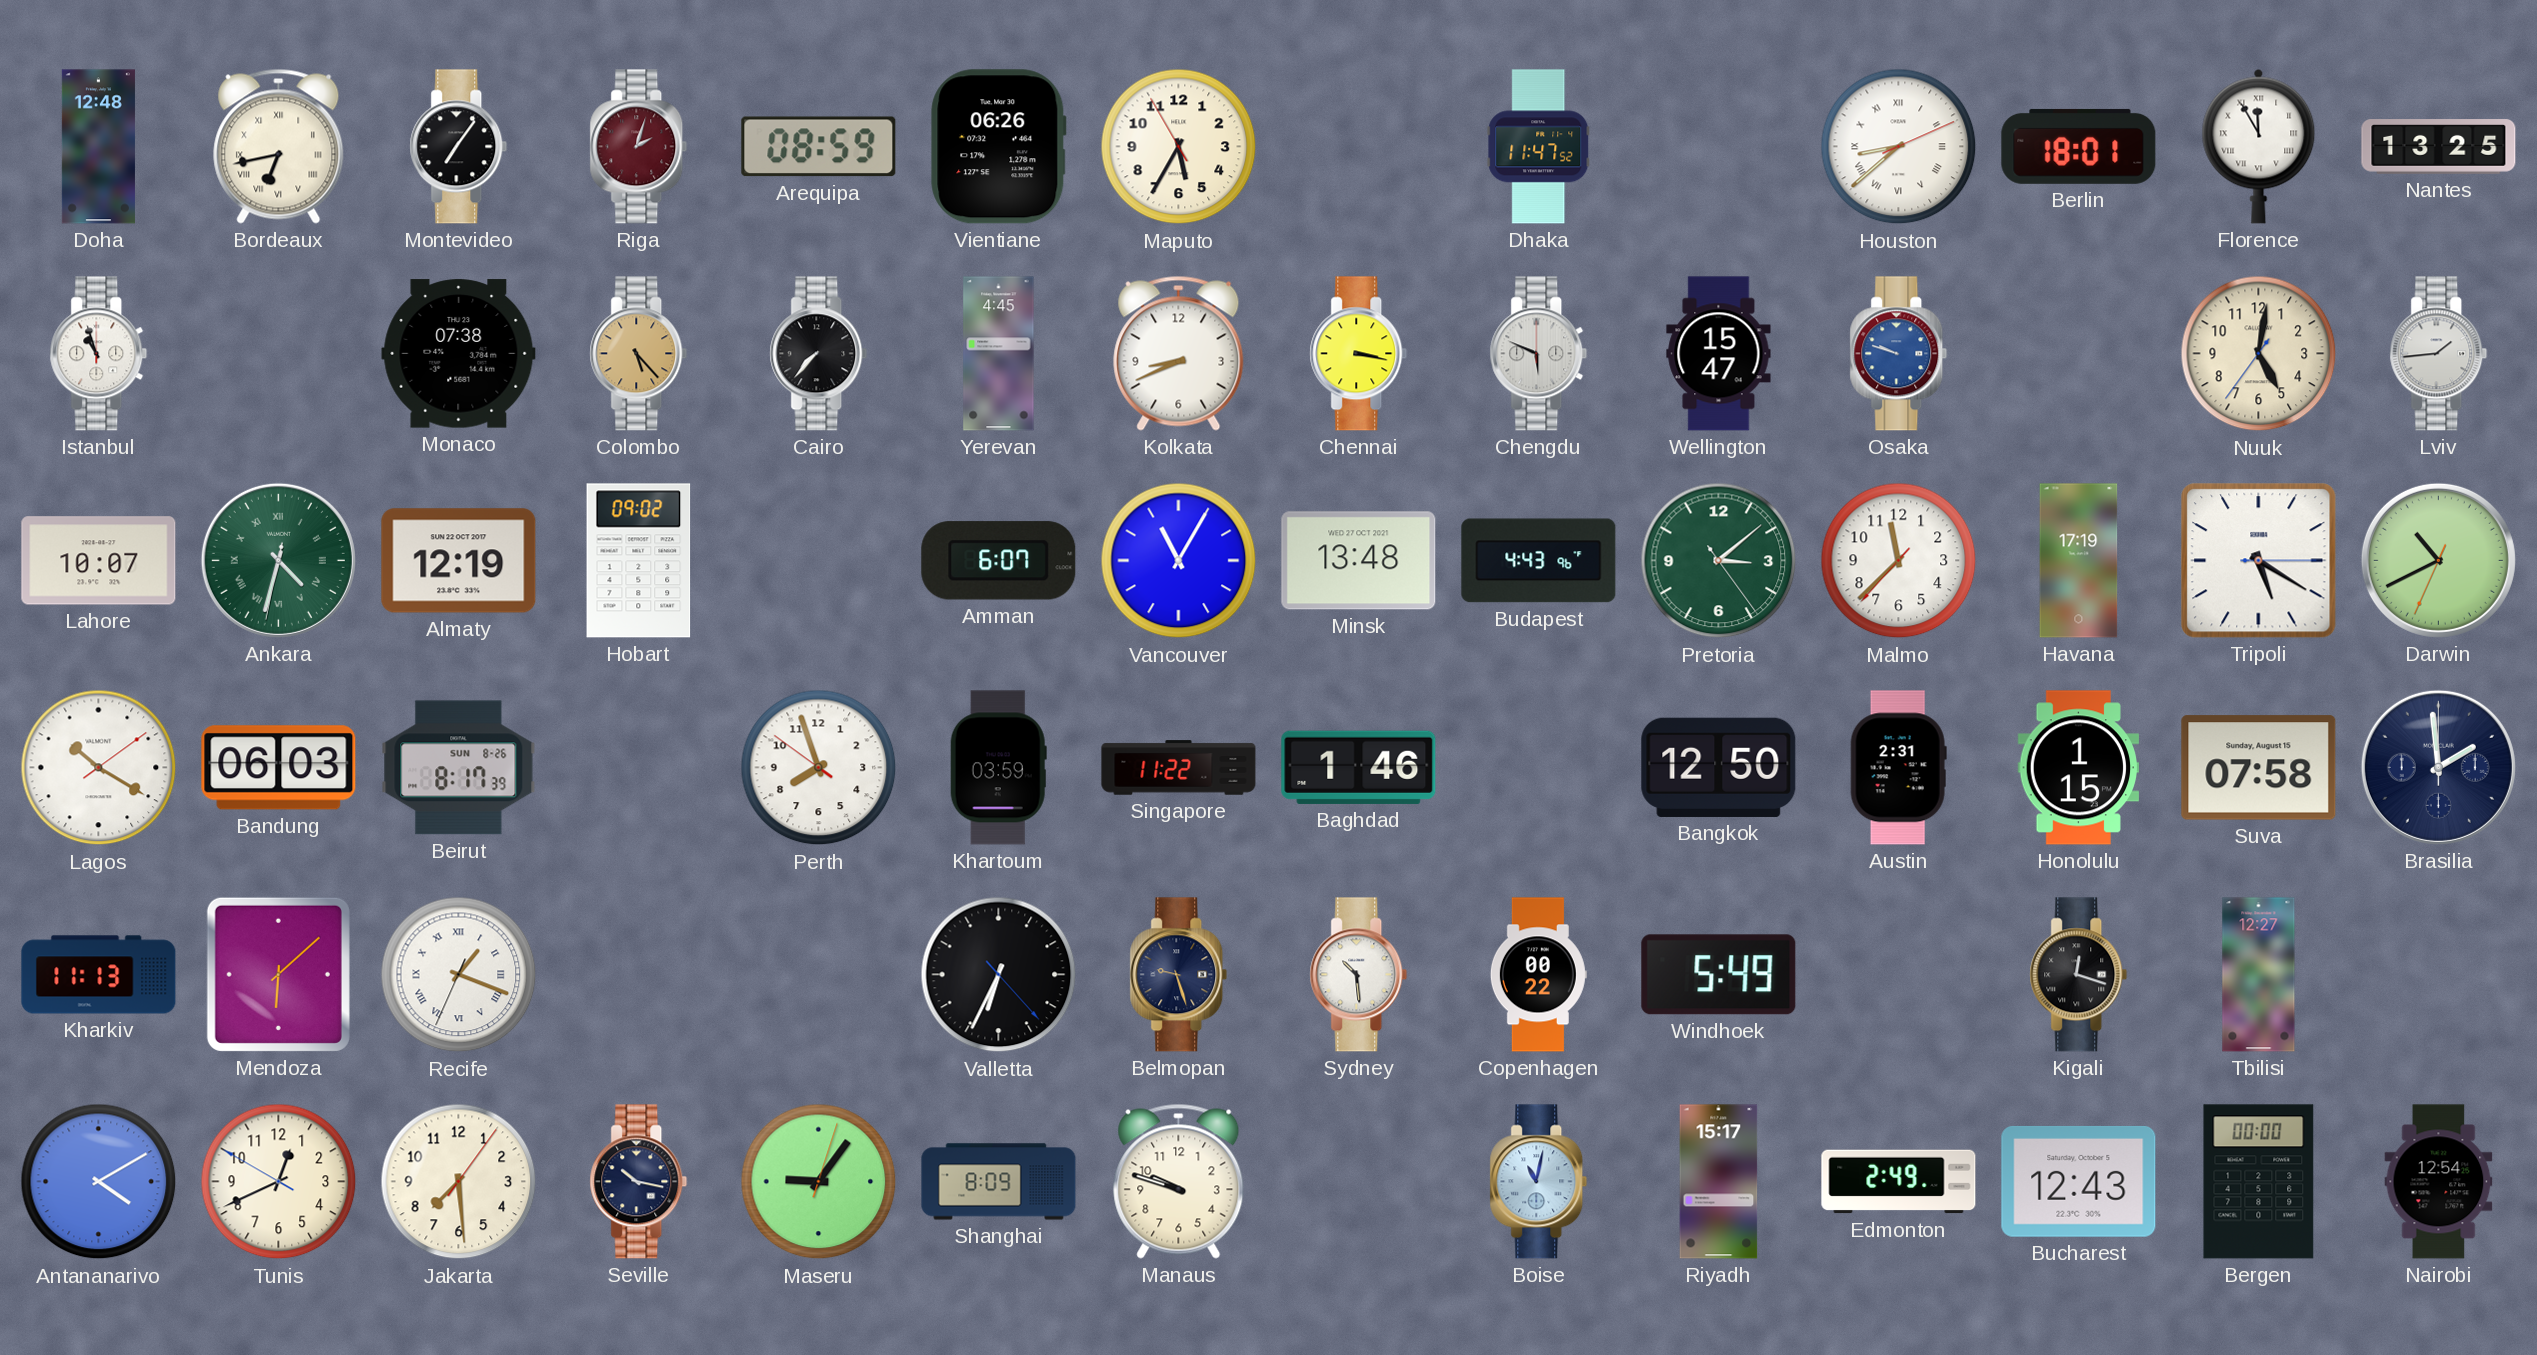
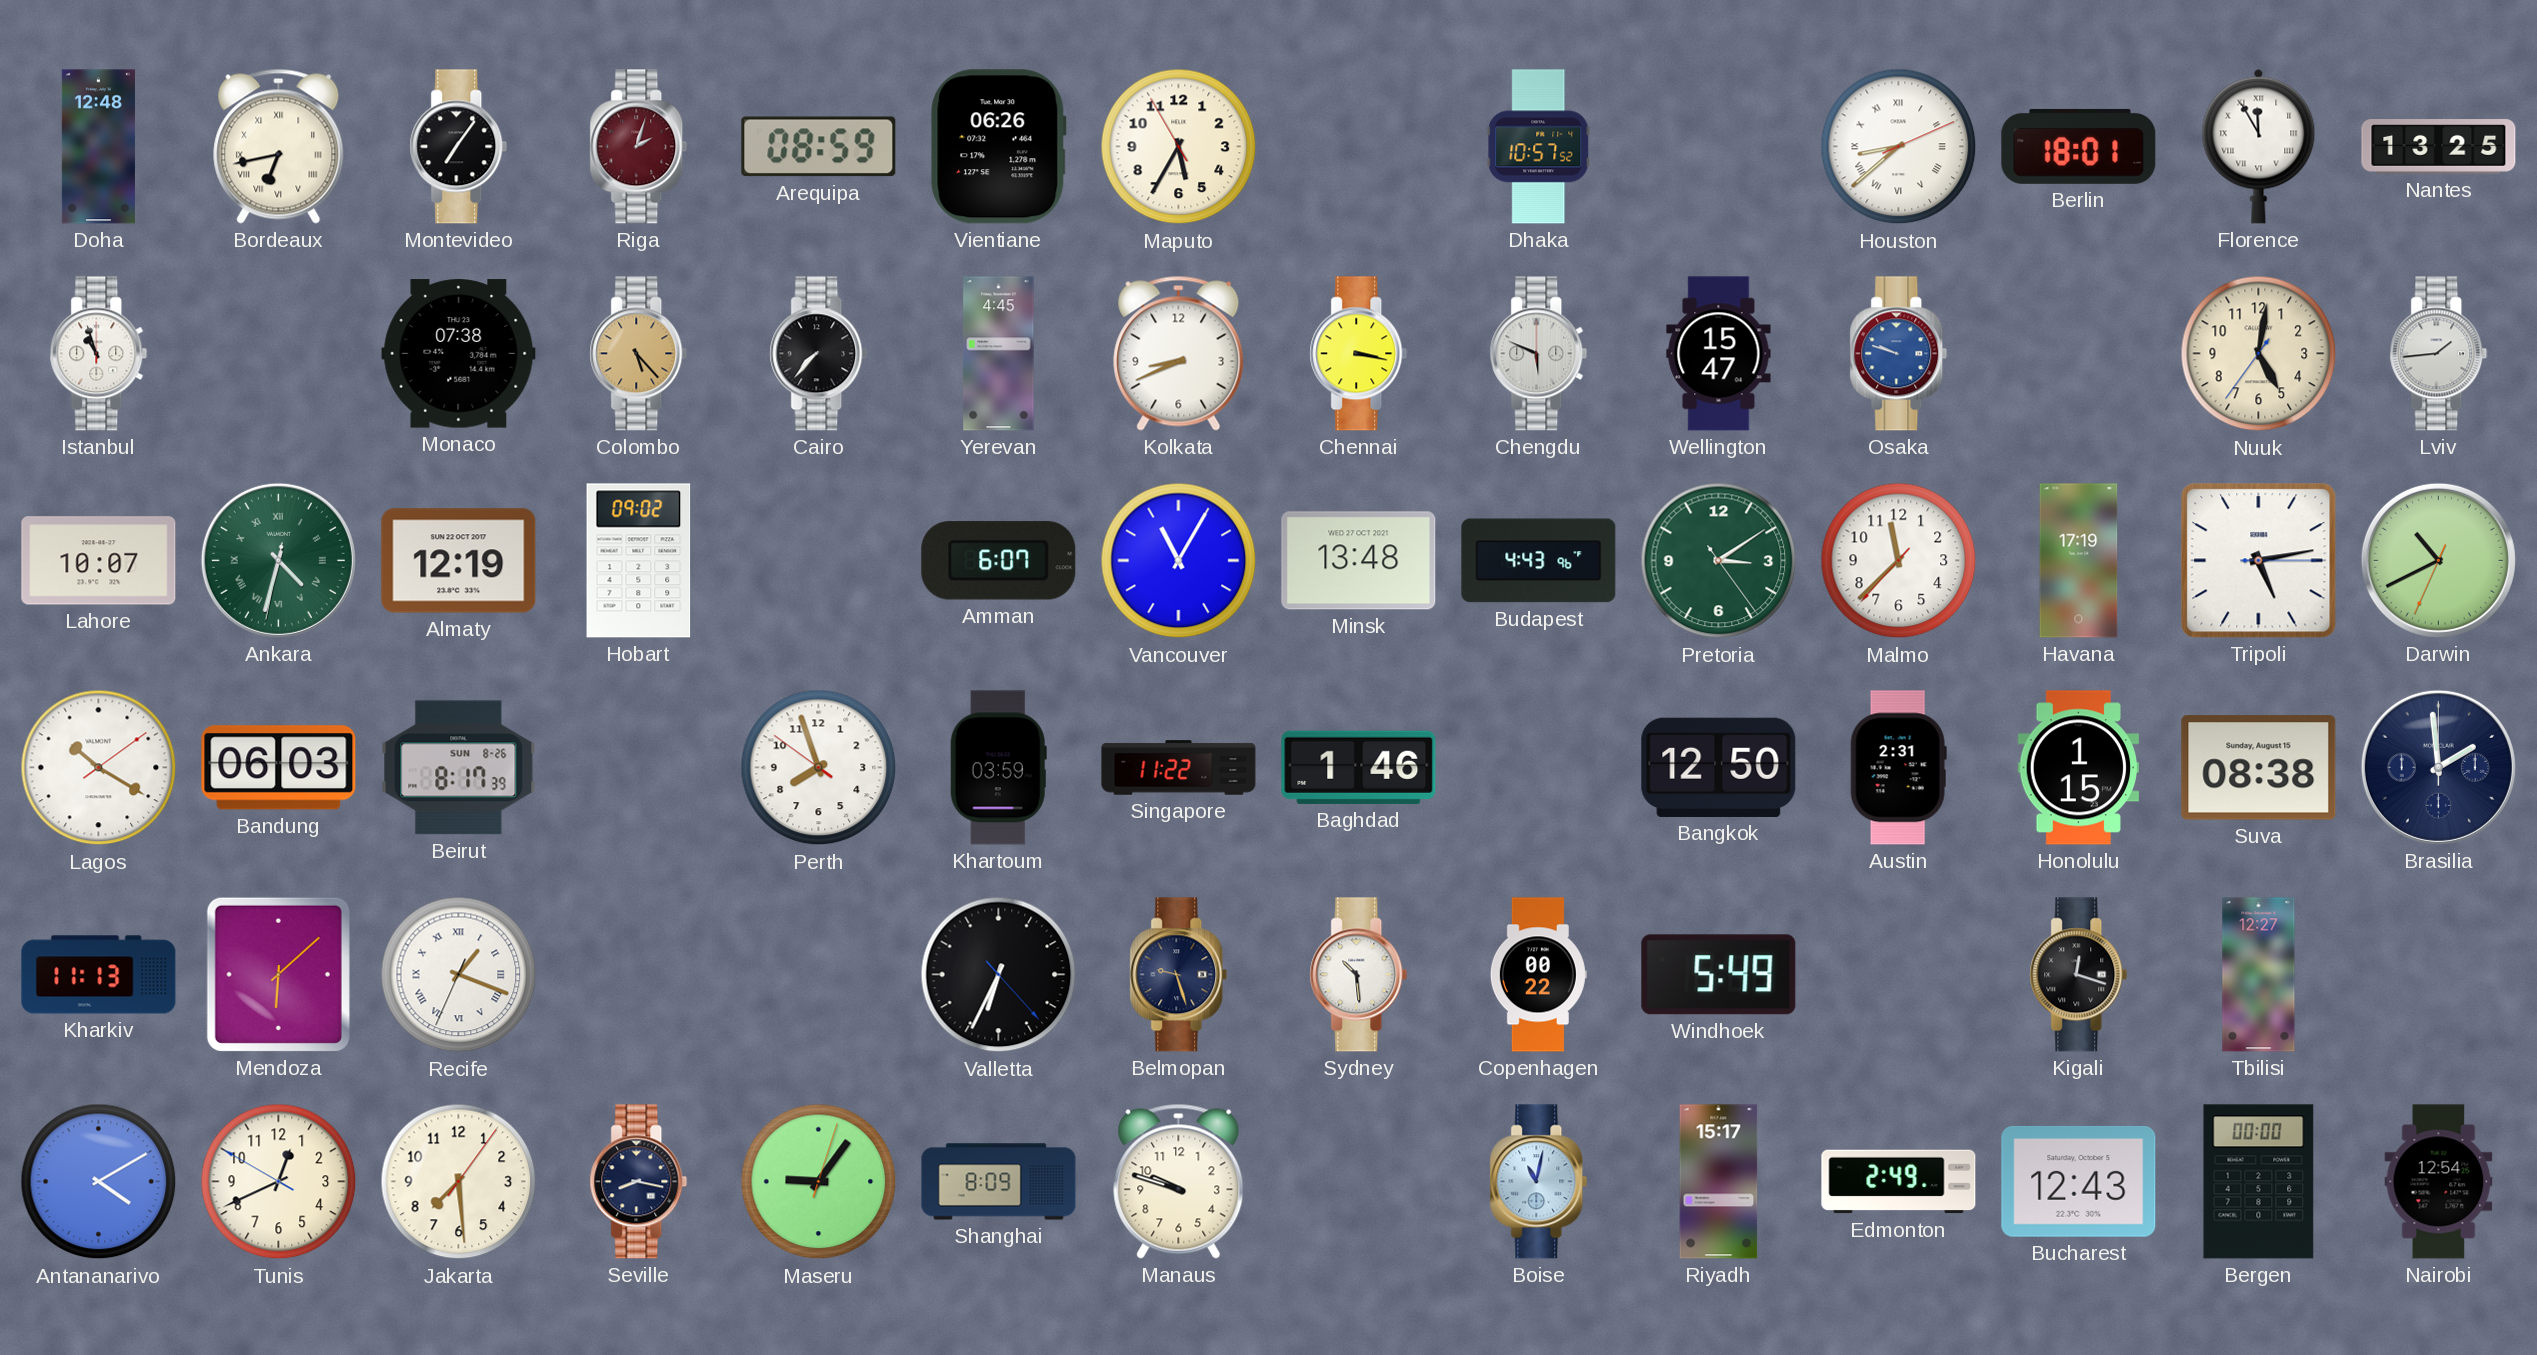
Dhaka: 11:47 -> 10:57 (1539, 147)
Pretoria: 3:08 -> 3:09 (1719, 561)
Tripoli: 5:20 -> 5:13 (2259, 561)
Suva: 07:58 -> 08:38 (2259, 768)
Seville: 10:17 -> 8:17 (639, 1182)
